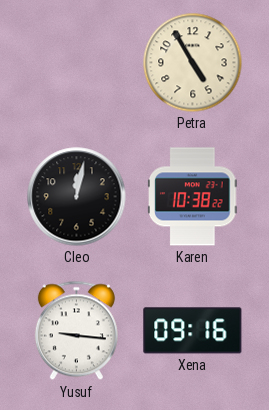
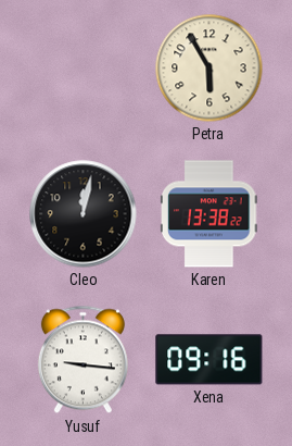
Petra: 4:55 -> 5:55 (210, 69)
Karen: 10:38 -> 13:38 (210, 214)
